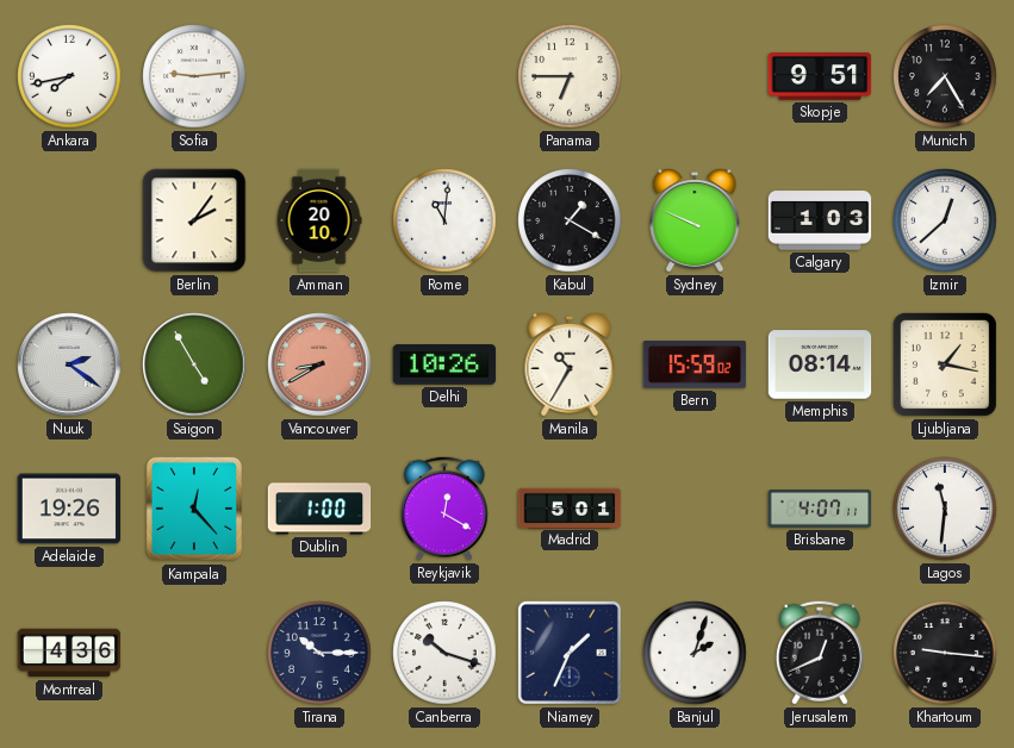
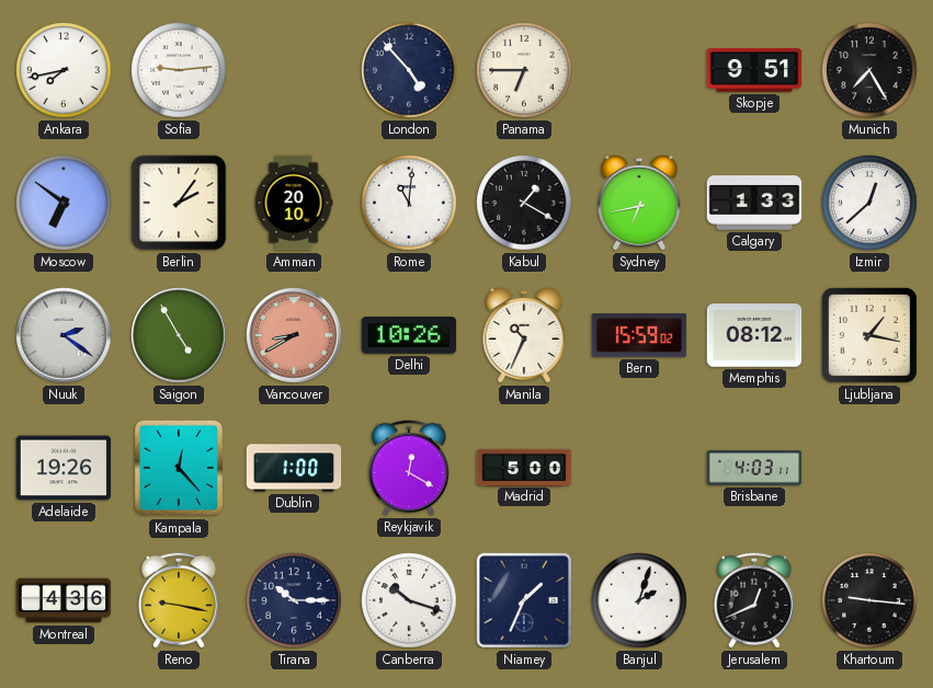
London: none -> 4:53 (409, 70)
Moscow: none -> 6:51 (64, 203)
Sydney: 9:49 -> 6:43 (639, 203)
Calgary: 1:03 -> 1:33 (754, 203)
Manila: 10:35 -> 10:34 (524, 335)
Memphis: 08:14 -> 08:12 (754, 335)
Madrid: 5:01 -> 5:00 (524, 467)
Brisbane: 4:07 -> 4:03 (754, 468)
Lagos: 11:31 -> none (945, 509)
Reno: none -> 9:17 (179, 600)
